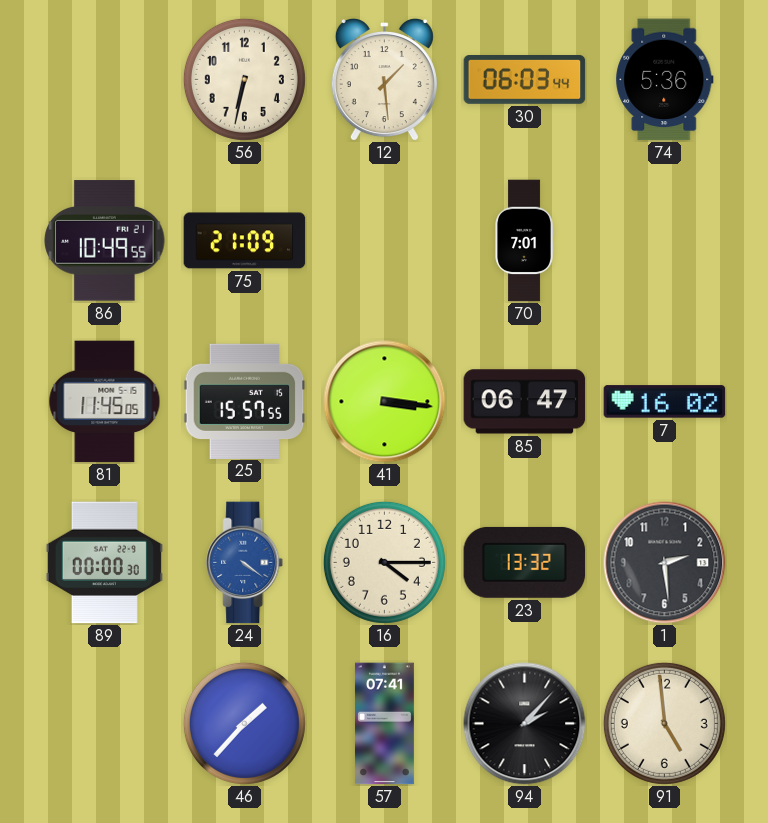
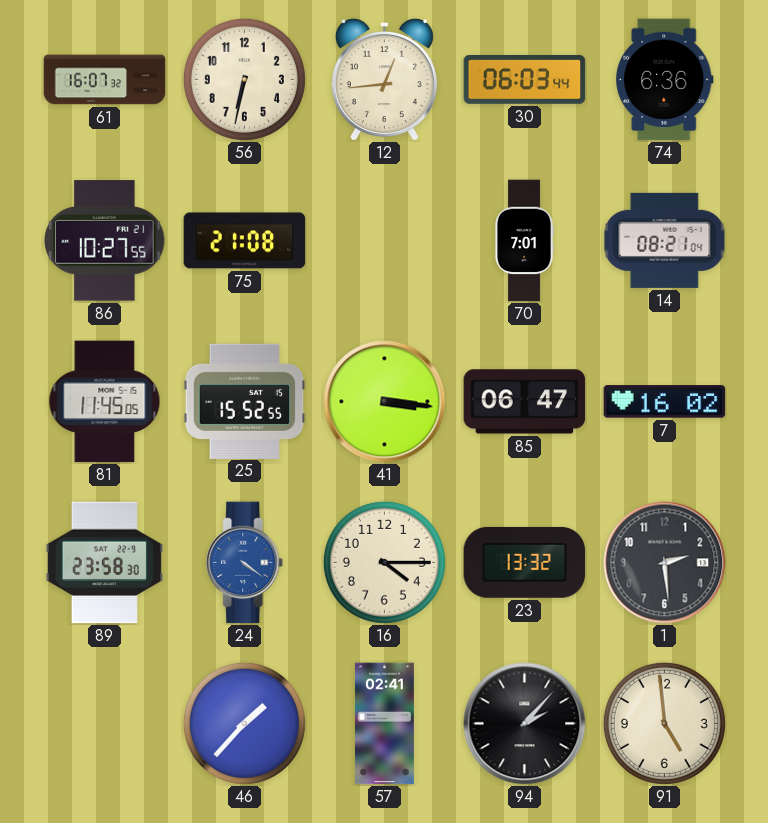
61: none -> 16:07 (105, 80)
12: 1:29 -> 12:44 (384, 80)
74: 5:36 -> 6:36 (665, 80)
86: 10:49 -> 10:27 (105, 241)
75: 21:09 -> 21:08 (245, 241)
14: none -> 08:21 (665, 240)
25: 15:57 -> 15:52 (245, 401)
89: 00:00 -> 23:58 (104, 563)
57: 07:41 -> 02:41 (384, 724)
